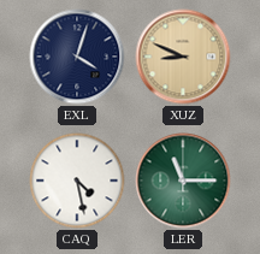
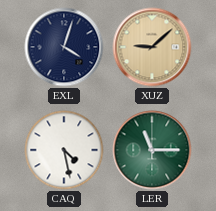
XUZ: 8:49 -> 9:08 (152, 47)
